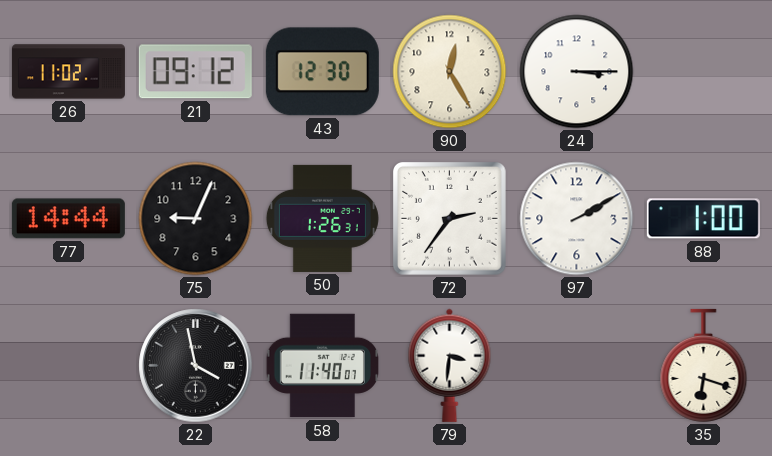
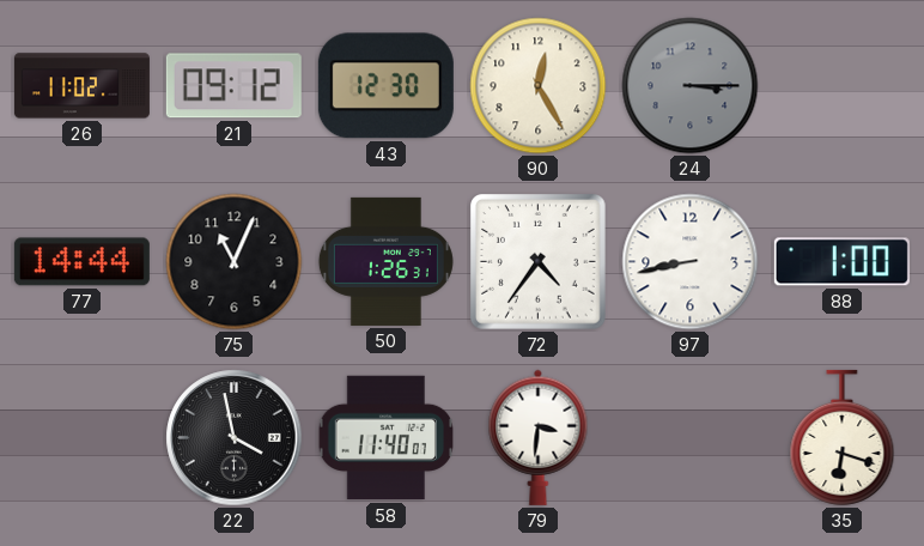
24 dial: white -> grey (691, 86)
75: 9:04 -> 11:04 (235, 262)
72: 2:36 -> 4:36 (539, 262)
97: 2:10 -> 8:43 (691, 262)
